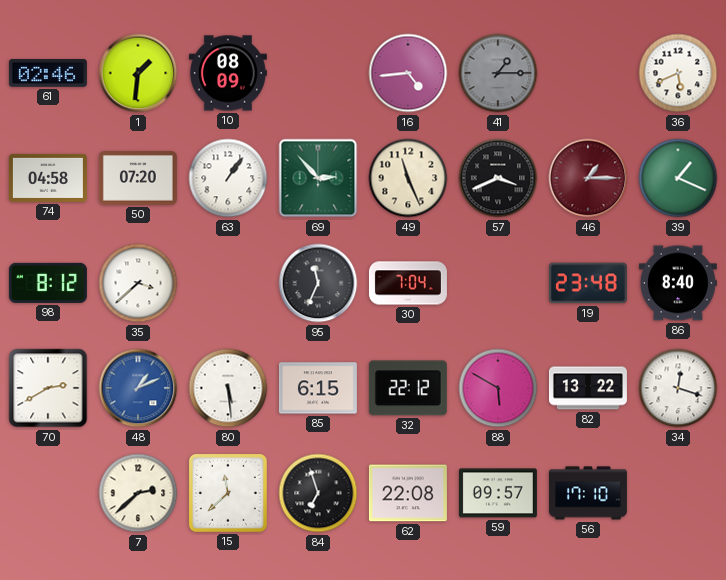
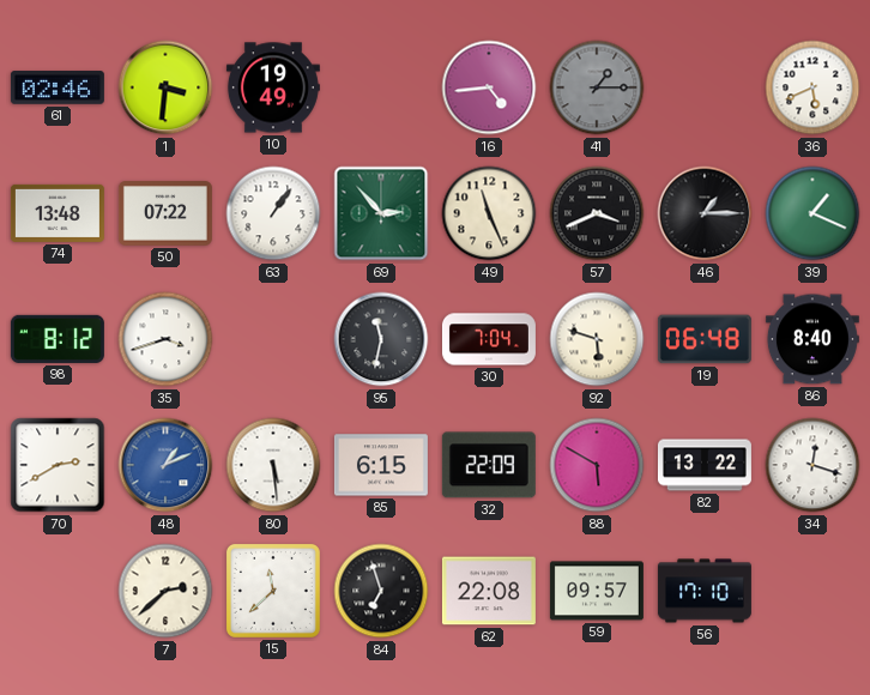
1: 1:31 -> 3:31 (165, 87)
10: 08:09 -> 19:49 (273, 87)
74: 04:58 -> 13:48 (58, 213)
50: 07:20 -> 07:22 (165, 213)
46 dial: burgundy -> black (705, 213)
35: 3:38 -> 3:42 (165, 339)
95: 11:34 -> 11:32 (381, 339)
92: none -> 5:48 (597, 339)
19: 23:48 -> 06:48 (705, 339)
32: 22:12 -> 22:09 (489, 465)
